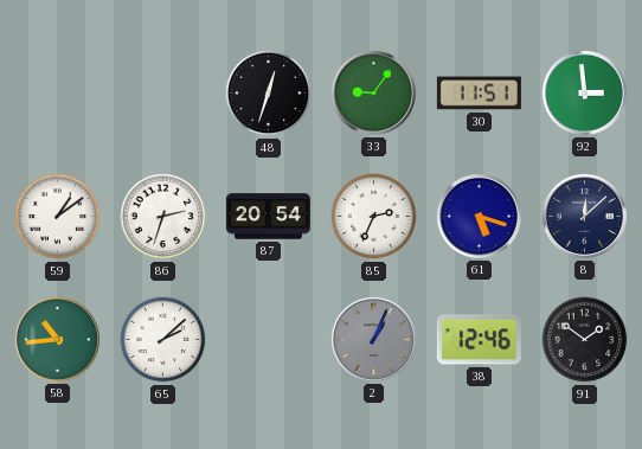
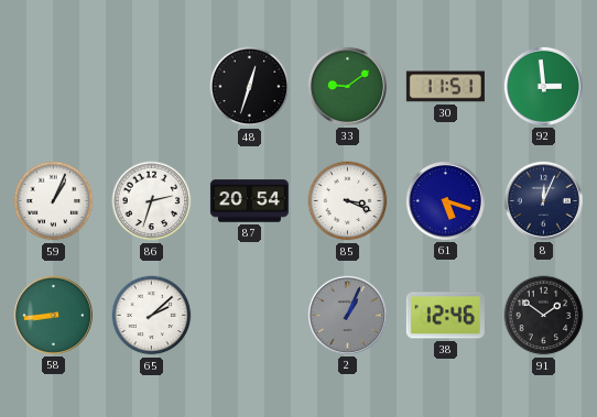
33: 9:06 -> 9:09 (347, 86)
59: 1:09 -> 1:04 (54, 201)
85: 2:34 -> 3:19 (348, 201)
8: 12:08 -> 12:04 (543, 200)
58: 10:44 -> 8:44 (53, 315)
